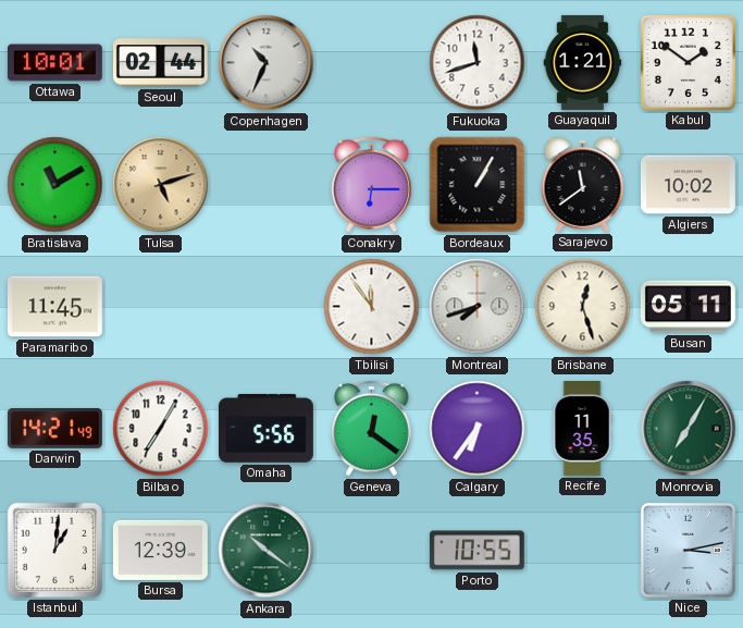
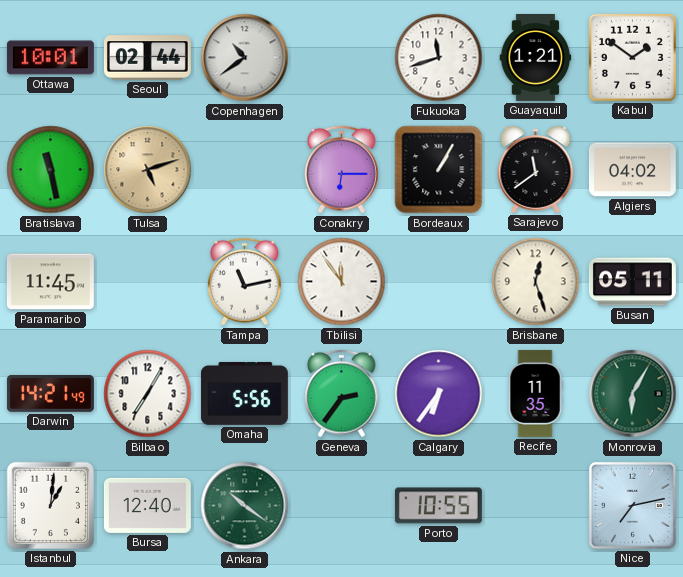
Copenhagen: 10:34 -> 10:39 (245, 58)
Bratislava: 11:10 -> 11:28 (51, 170)
Algiers: 10:02 -> 04:02 (632, 170)
Tampa: none -> 11:13 (245, 282)
Montreal: 7:42 -> none (478, 307)
Geneva: 12:21 -> 2:36 (342, 394)
Monrovia: 7:05 -> 6:05 (633, 394)
Bursa: 12:39 -> 12:40 (147, 505)
Nice: 3:13 -> 7:13 (632, 505)
